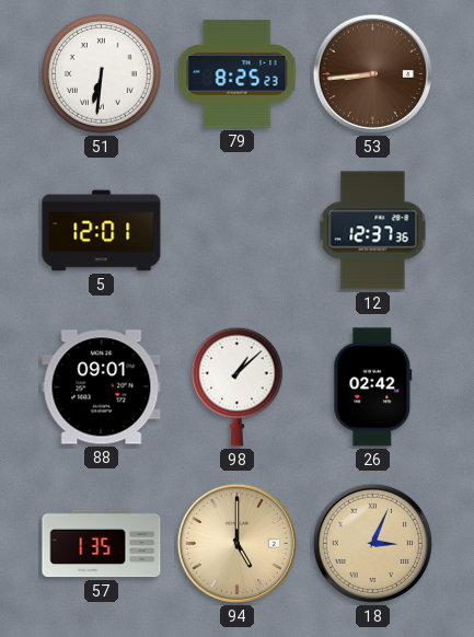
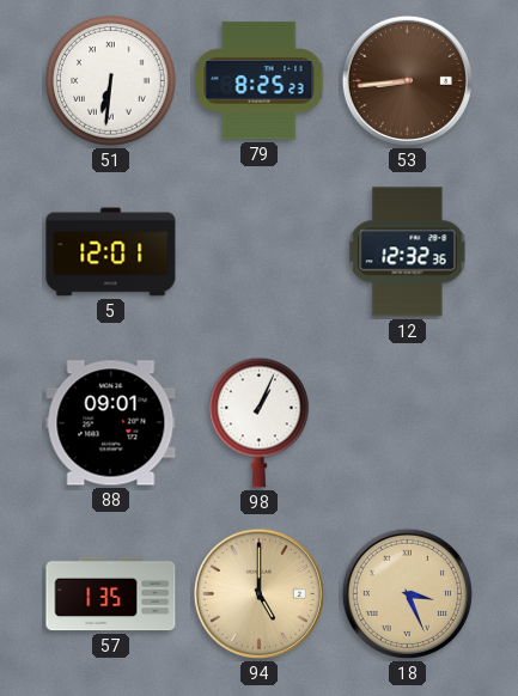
12: 12:37 -> 12:32 (408, 252)
98: 1:08 -> 1:04 (260, 422)
26: 02:42 -> none (373, 387)
18: 3:04 -> 3:26 (407, 593)
